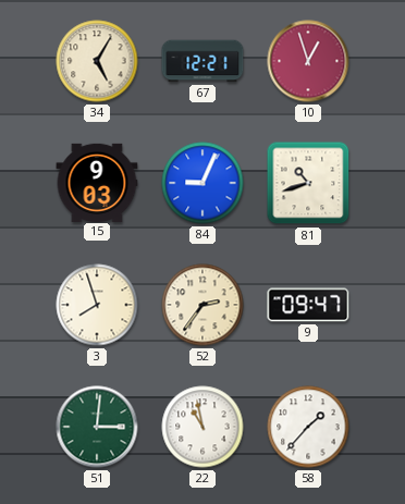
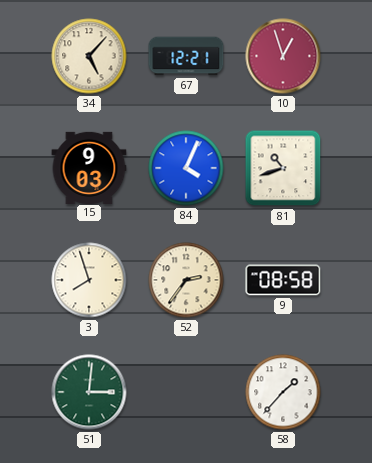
34: 5:05 -> 5:07 (89, 56)
84: 9:04 -> 4:04 (186, 168)
9: 09:47 -> 08:58 (283, 280)
22: 10:58 -> none (202, 427)
